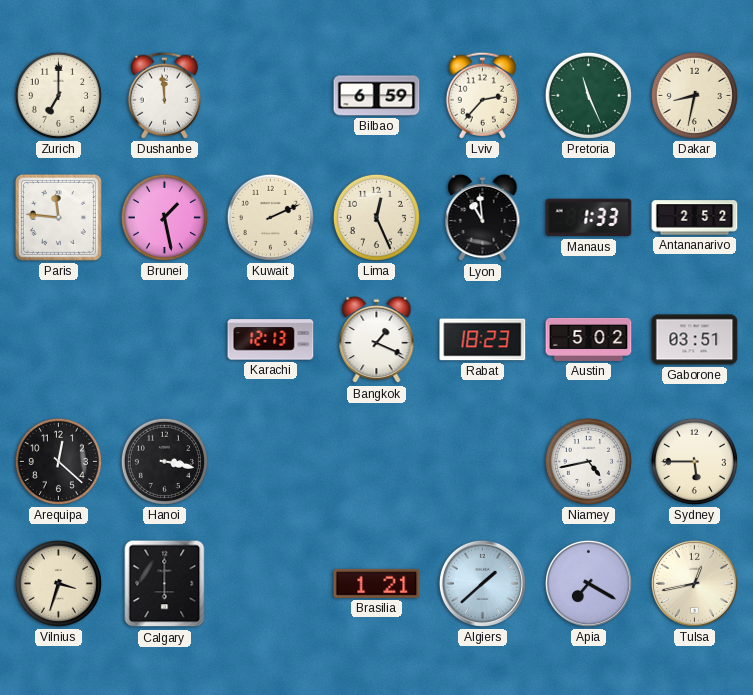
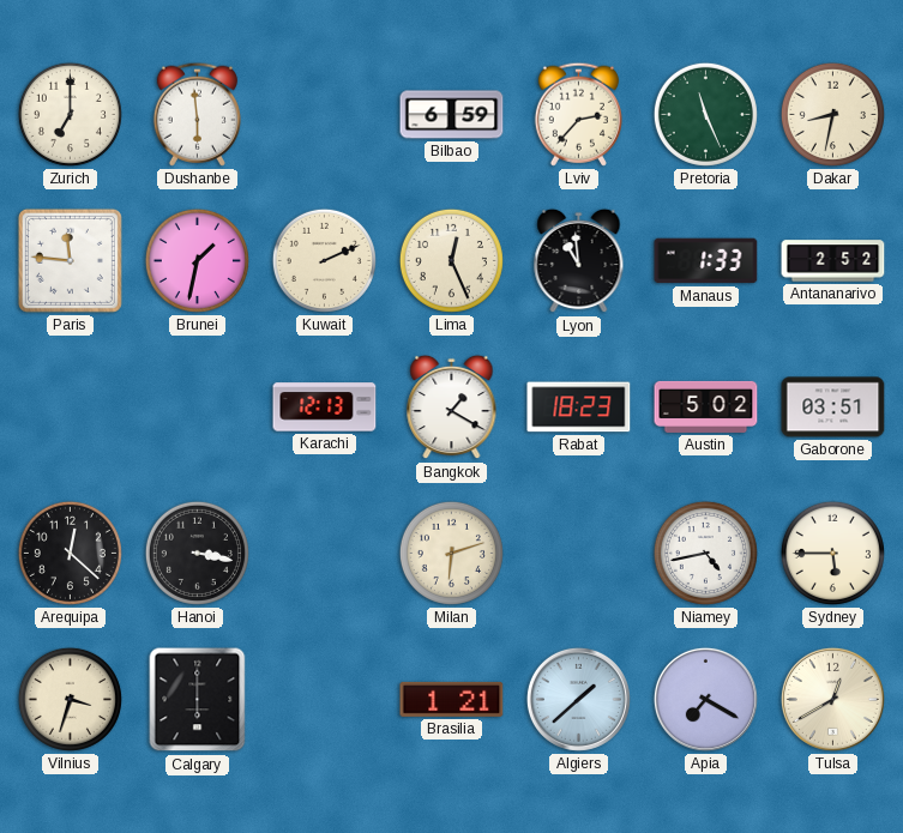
Dushanbe: 11:59 -> 5:59 (197, 114)
Brunei: 1:28 -> 1:32 (197, 260)
Bangkok: 1:19 -> 1:20 (452, 408)
Milan: none -> 6:12 (451, 553)
Tulsa: 12:43 -> 12:40 (832, 699)
